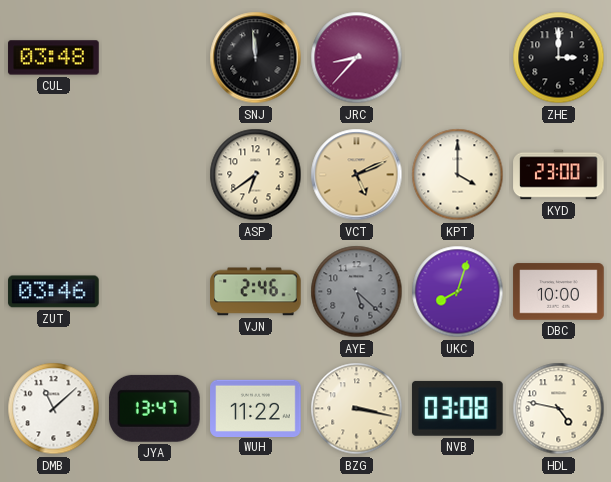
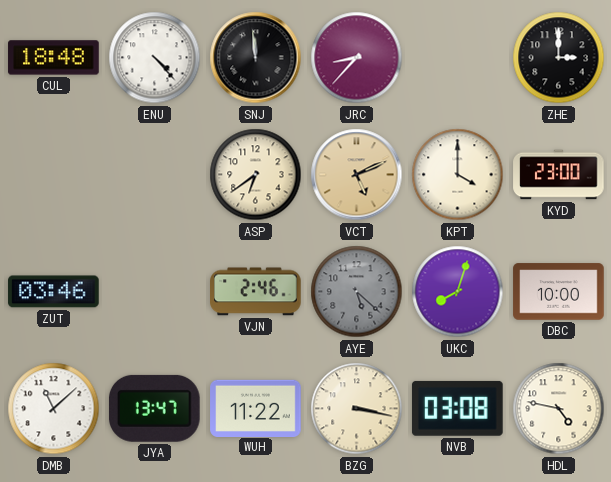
CUL: 03:48 -> 18:48 (54, 58)
ENU: none -> 4:23 (155, 58)
